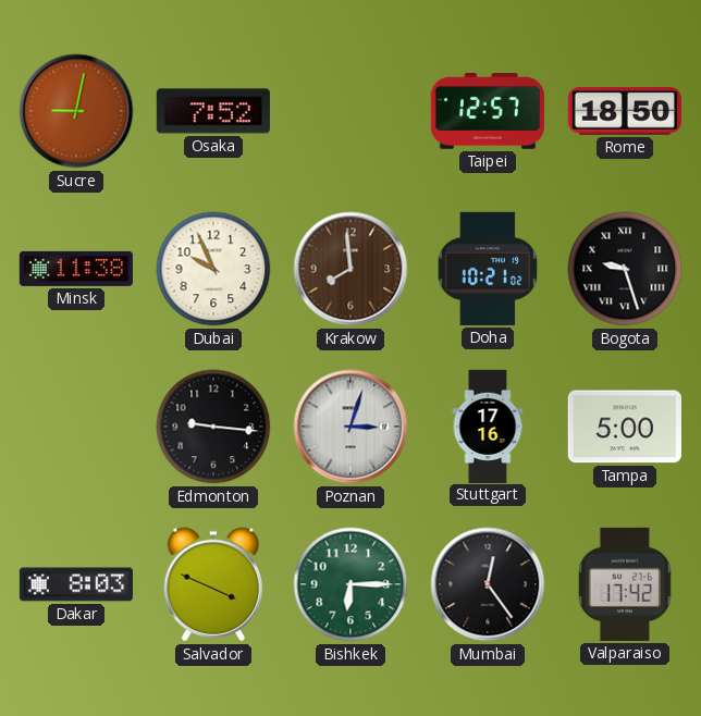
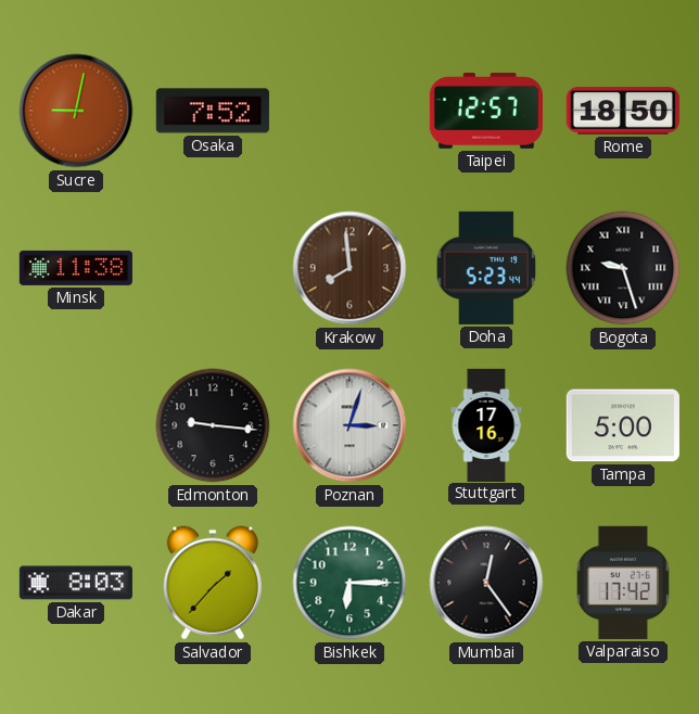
Dubai: 9:56 -> none (213, 269)
Doha: 10:21 -> 5:23 (486, 268)
Salvador: 3:49 -> 1:37 (212, 583)
